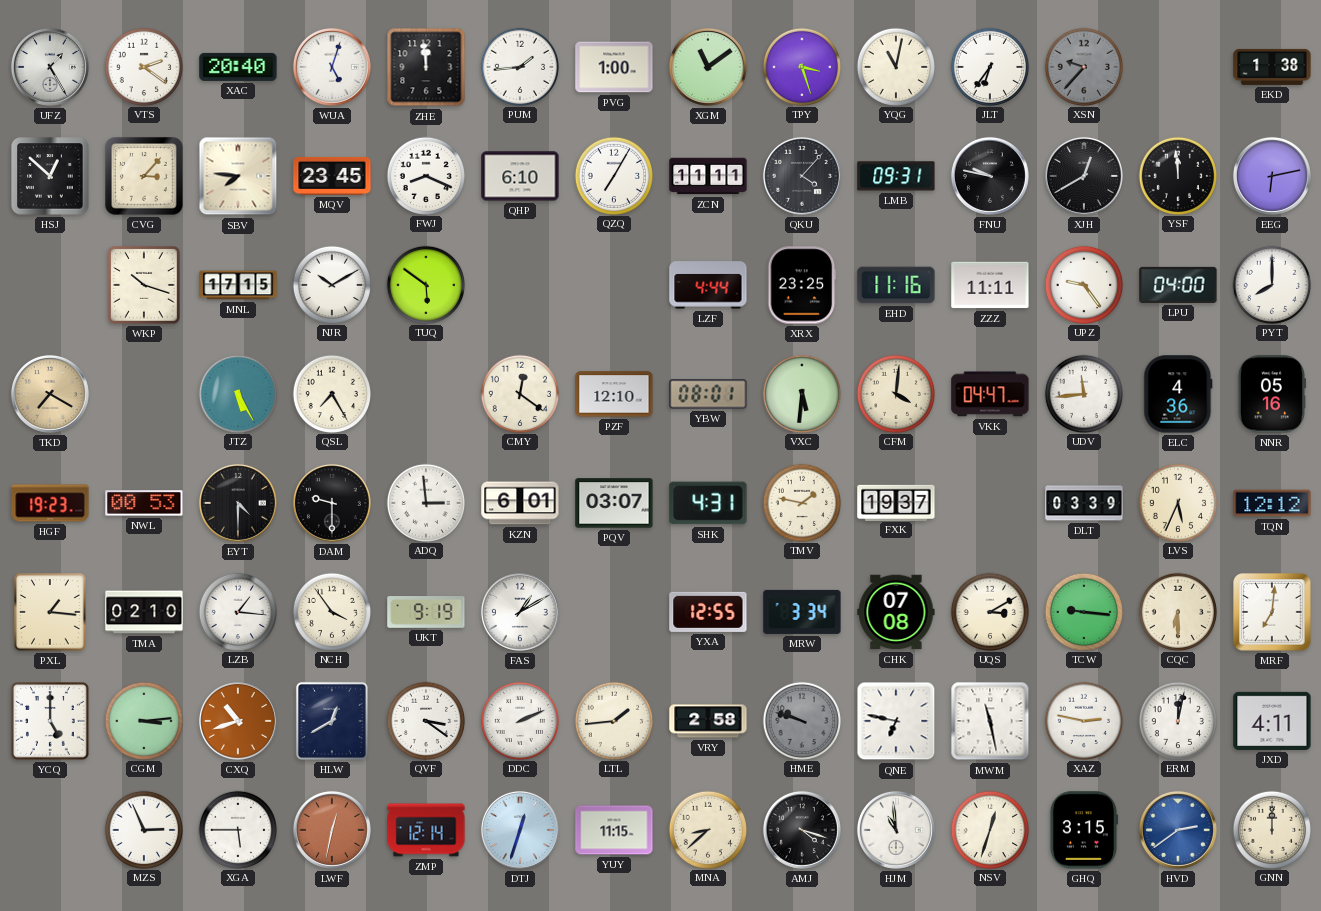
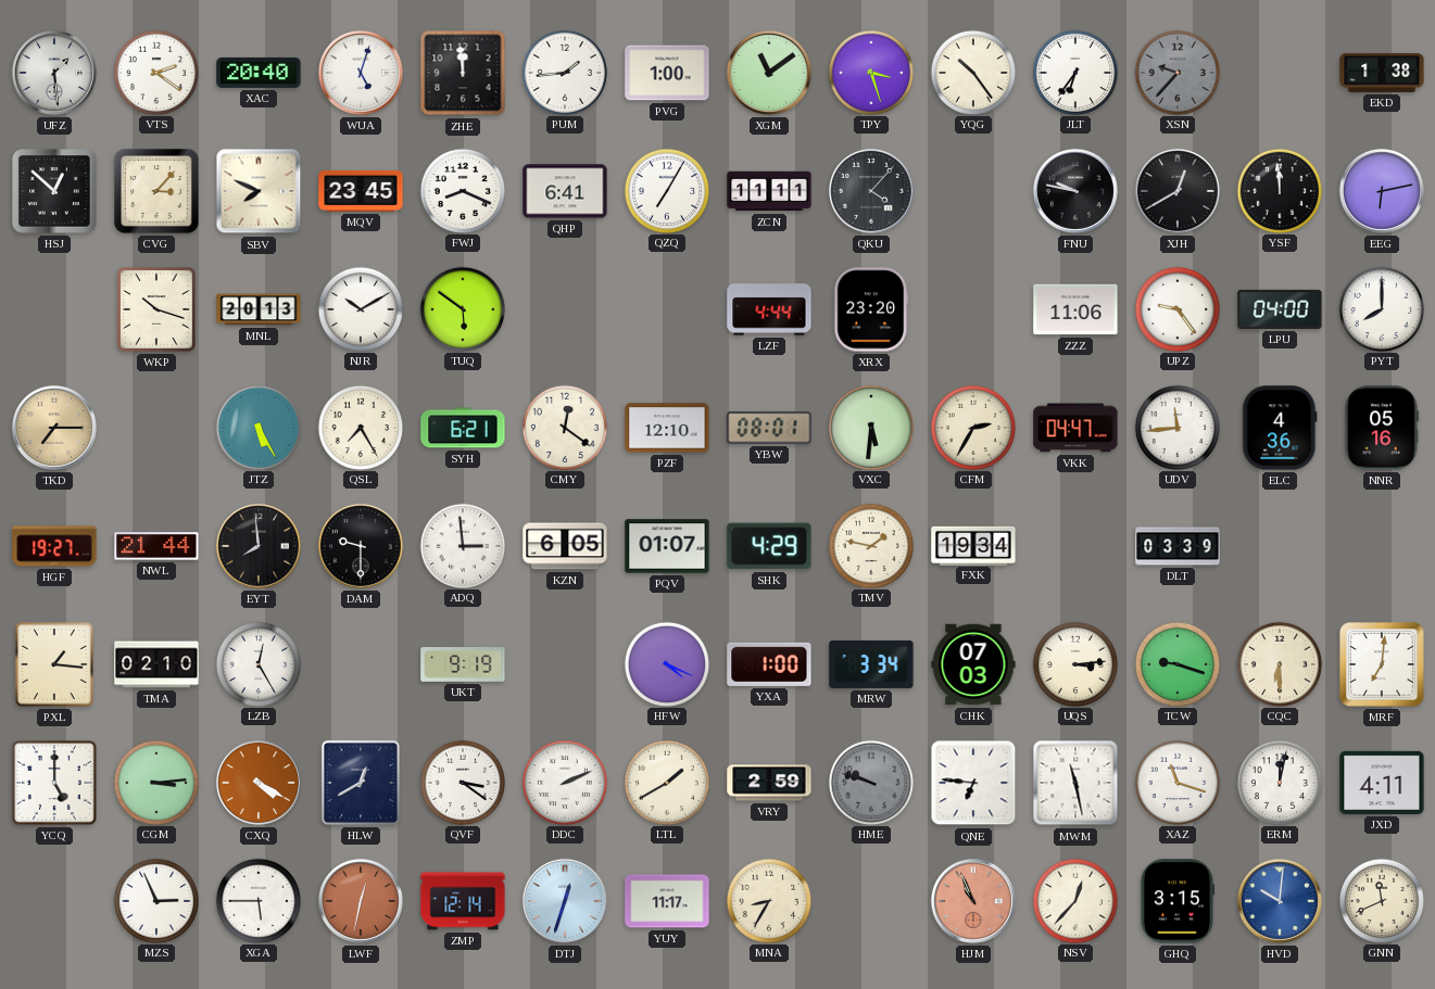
UFZ: 1:25 -> 1:29 (54, 73)
YQG: 11:02 -> 10:24 (972, 72)
SBV: 7:46 -> 7:49 (259, 191)
QHP: 6:10 -> 6:41 (565, 191)
LMB: 09:31 -> none (896, 176)
MNL: 17:15 -> 20:13 (259, 309)
XRX: 23:25 -> 23:20 (871, 309)
EHD: 11:16 -> none (896, 285)
ZZZ: 11:11 -> 11:06 (1075, 309)
TKD: 7:20 -> 7:15 (54, 428)
SYH: none -> 6:21 (463, 428)
CFM: 4:01 -> 2:35 (972, 427)
HGF: 19:23 -> 19:27 (54, 546)
NWL: 00:53 -> 21:44 (156, 546)
EYT: 4:30 -> 7:59 (259, 546)
KZN: 6:01 -> 6:05 (565, 546)
PQV: 03:07 -> 01:07 (667, 546)
SHK: 4:31 -> 4:29 (769, 546)
FXK: 19:37 -> 19:34 (973, 545)
LVS: 5:34 -> none (1177, 502)
TQN: 12:12 -> none (1272, 503)
LZB: 1:16 -> 12:25 (257, 663)
NCH: 3:54 -> none (331, 611)
FAS: 1:10 -> none (520, 612)
HFW: none -> 4:19 (666, 663)
YXA: 12:55 -> 1:00 (769, 664)
CHK: 07:08 -> 07:03 (973, 664)
UQS: 3:10 -> 3:14 (1074, 663)
TCW: 9:16 -> 9:18 (1176, 663)
CXQ: 10:42 -> 4:20 (259, 783)
LTL: 1:44 -> 1:40 (666, 782)
VRY: 2:58 -> 2:59 (769, 783)
QNE: 6:47 -> 6:46 (973, 783)
XAZ: 2:47 -> 11:18 (1176, 782)
YUY: 11:15 -> 11:17 (667, 901)
MNA: 8:38 -> 8:35 (768, 900)
AMJ: 4:18 -> none (802, 830)
HJM: 10:59 -> 10:56 (973, 901)
HJM dial: white -> salmon (973, 901)
NSV: 12:33 -> 12:37 (1074, 900)
HVD: 2:39 -> 10:01 (1280, 901)
GNN: 12:00 -> 11:41 (1381, 900)
